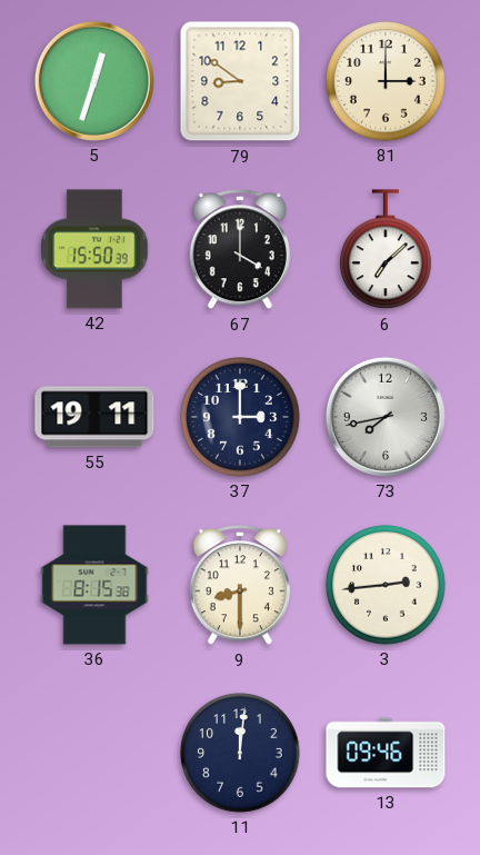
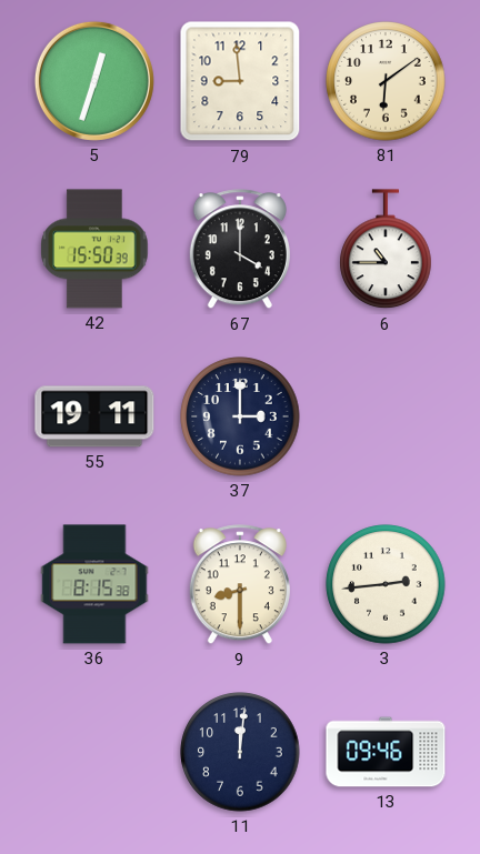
79: 8:51 -> 8:59 (240, 81)
81: 3:00 -> 6:09 (386, 81)
6: 7:08 -> 10:45 (386, 250)
73: 7:43 -> none (386, 417)
